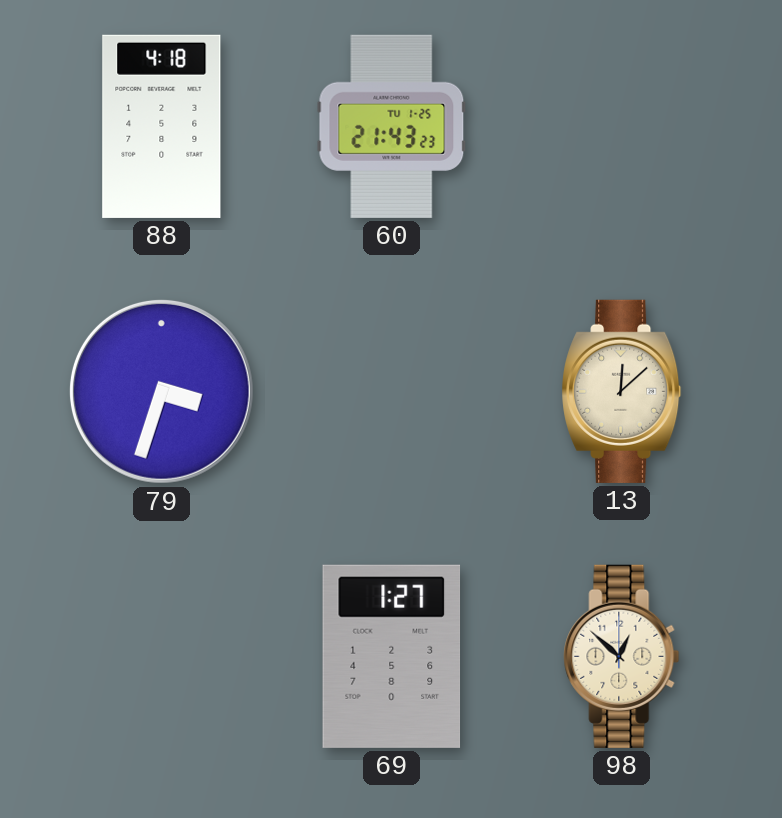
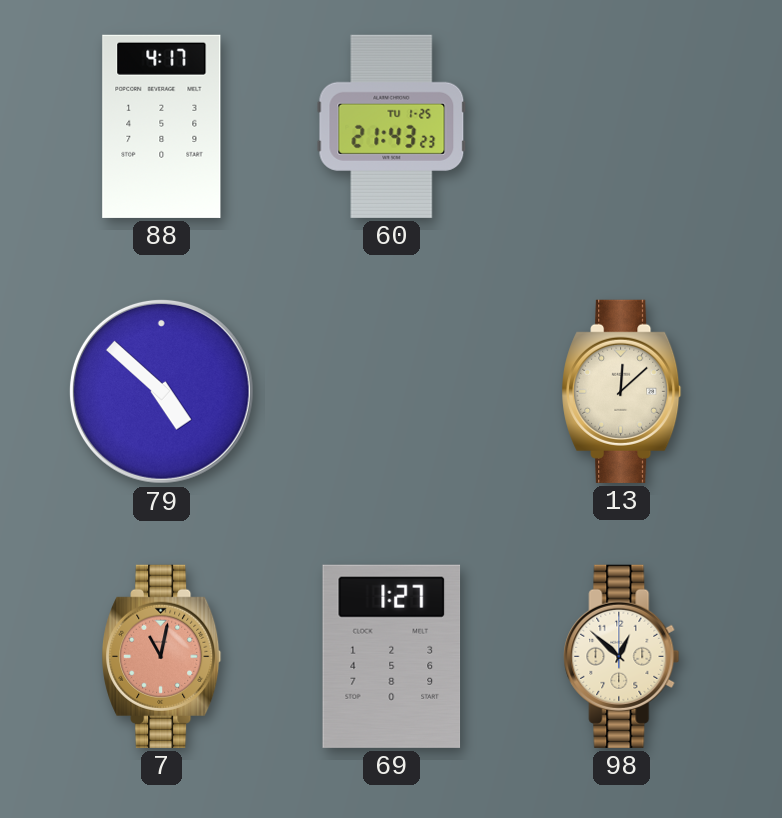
88: 4:18 -> 4:17 (162, 126)
79: 3:33 -> 4:52 (161, 391)
7: none -> 11:02 (162, 656)
